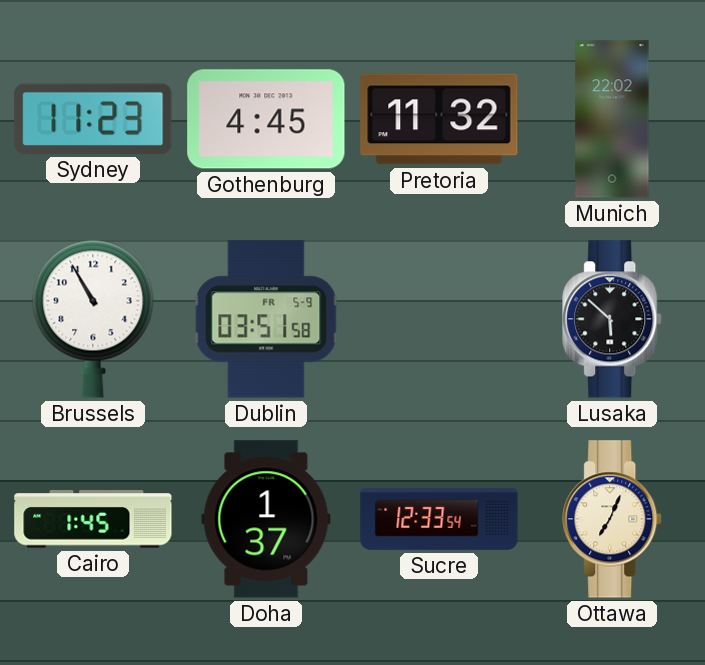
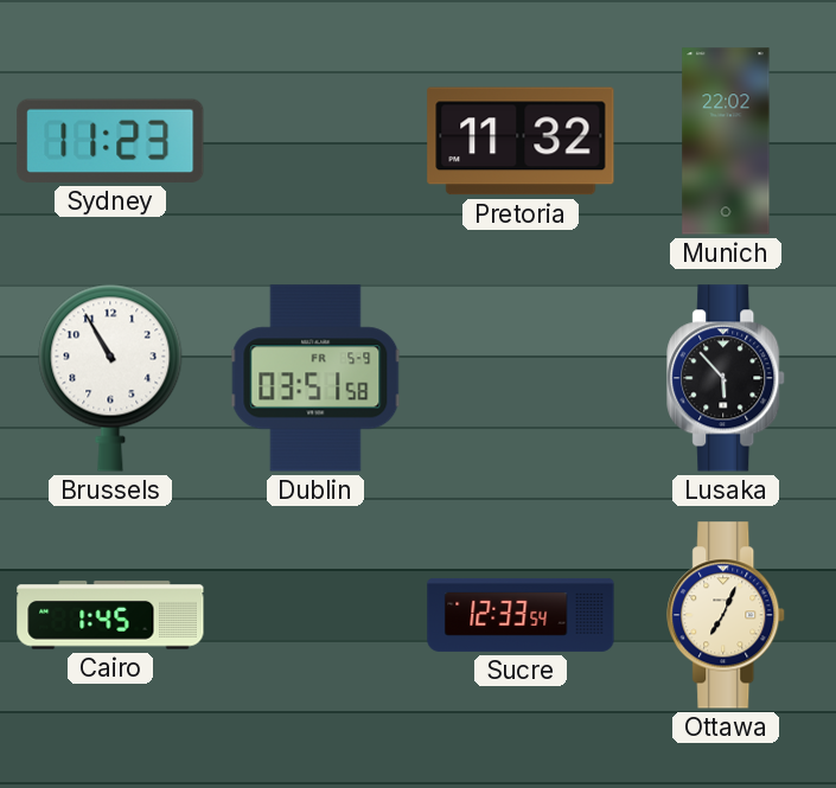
Gothenburg: 4:45 -> none (266, 119)
Lusaka: 5:52 -> 5:53 (727, 378)
Doha: 1:37 -> none (266, 519)
